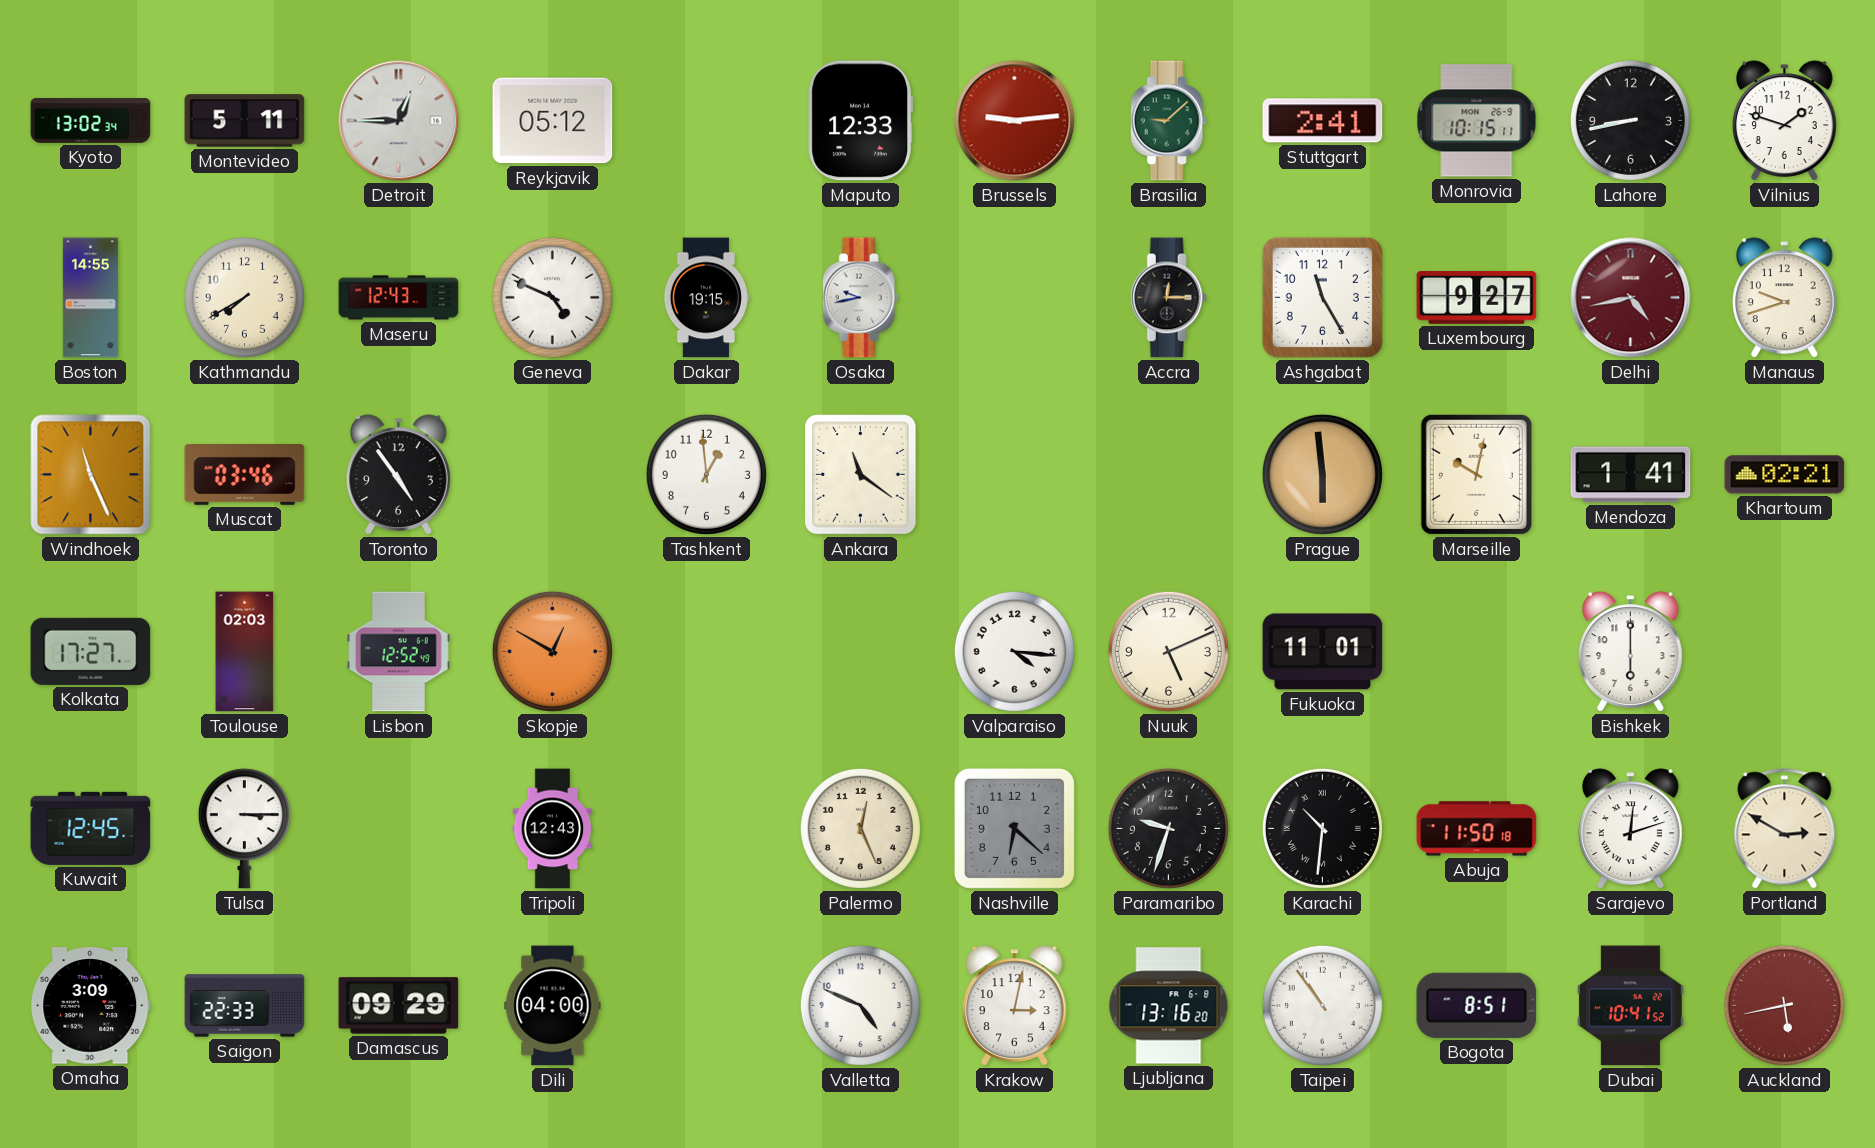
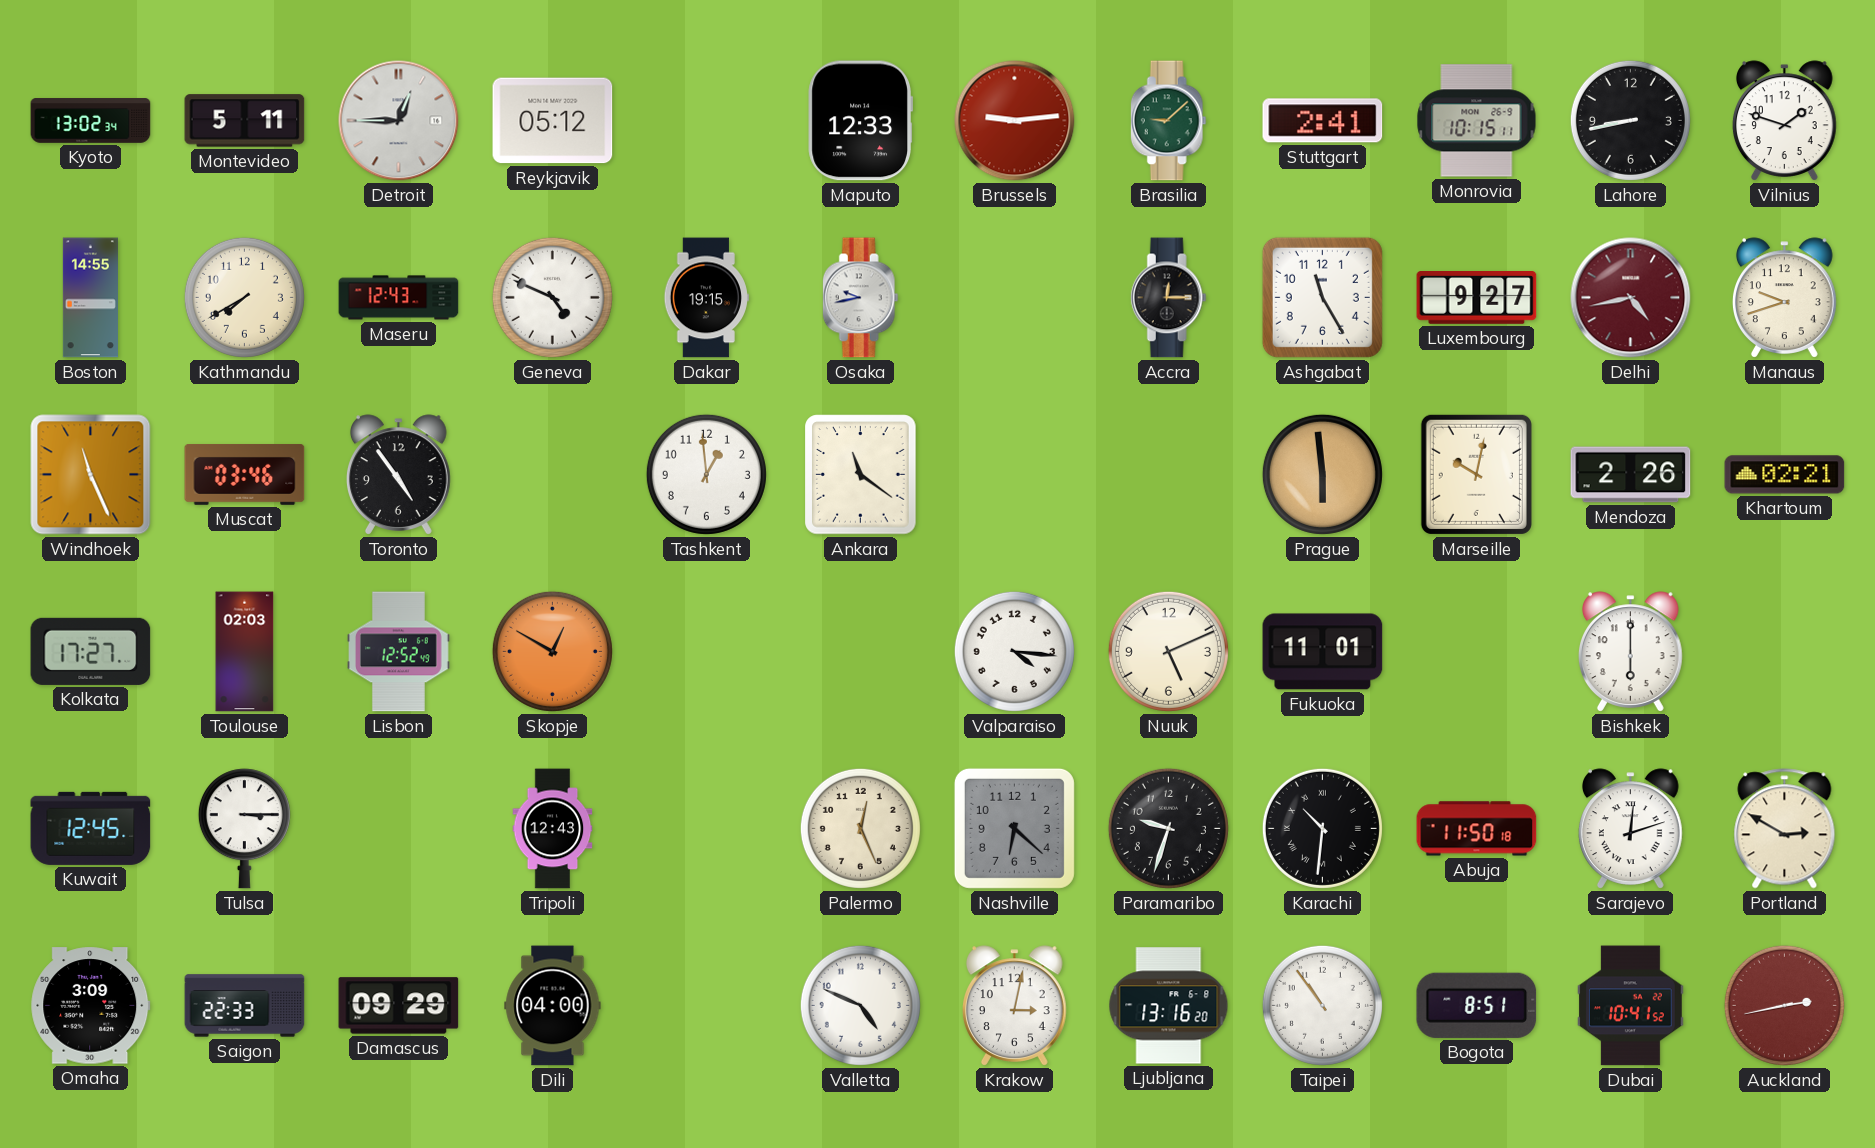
Mendoza: 1:41 -> 2:26 (1631, 475)
Auckland: 5:43 -> 2:43 (1784, 1005)
